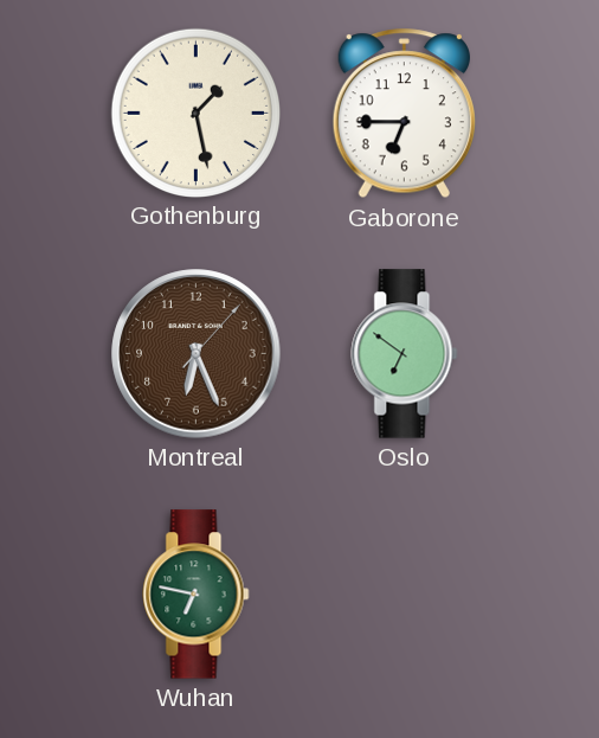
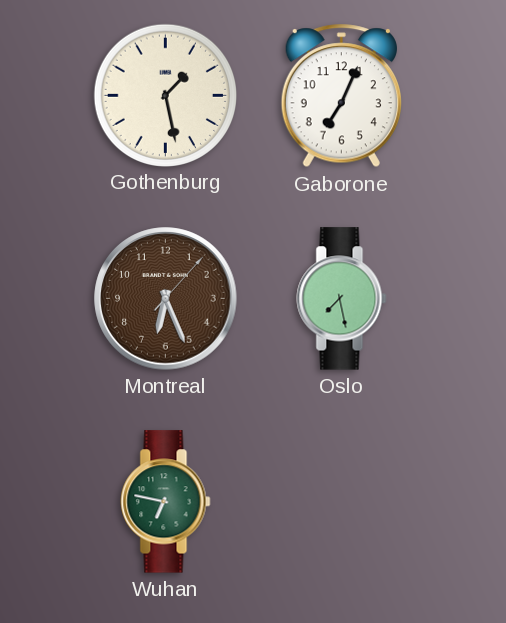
Gaborone: 6:45 -> 7:04 (341, 96)
Oslo: 6:51 -> 7:28 (342, 299)
